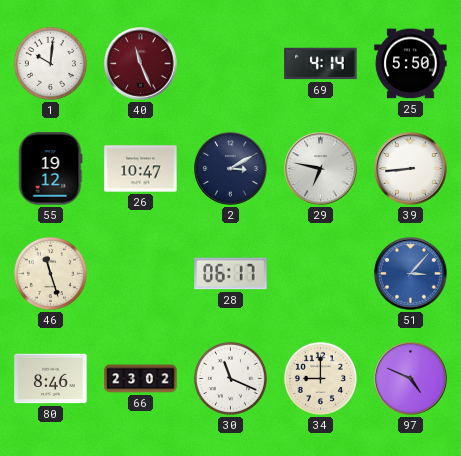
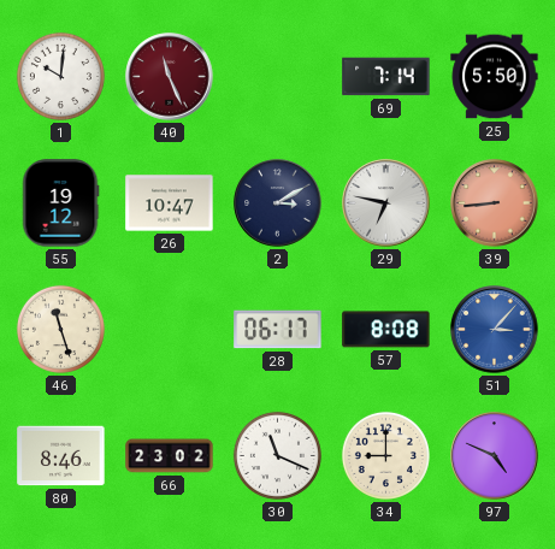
69: 4:14 -> 7:14 (386, 77)
39 dial: white -> salmon (495, 203)
57: none -> 8:08 (386, 330)
